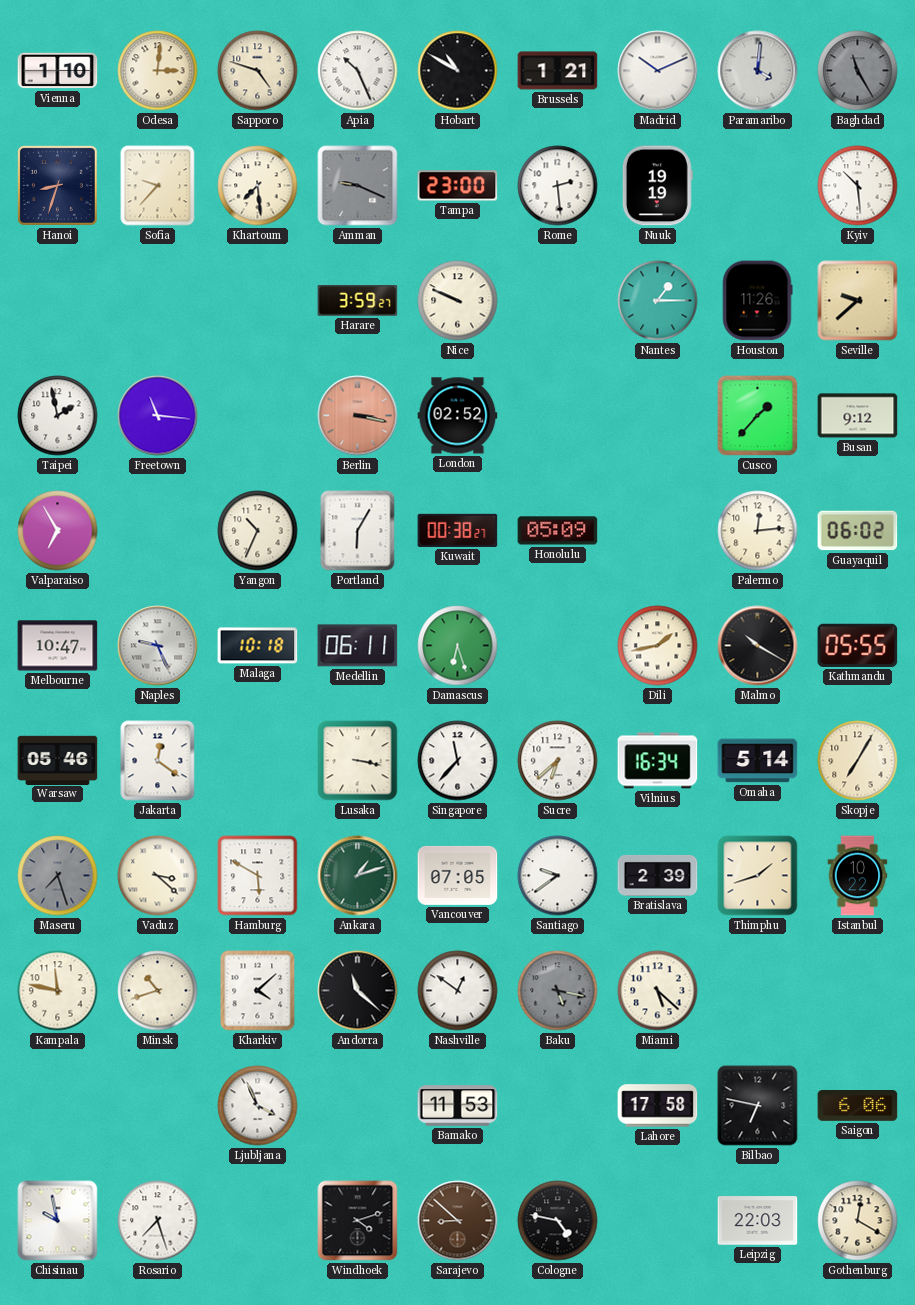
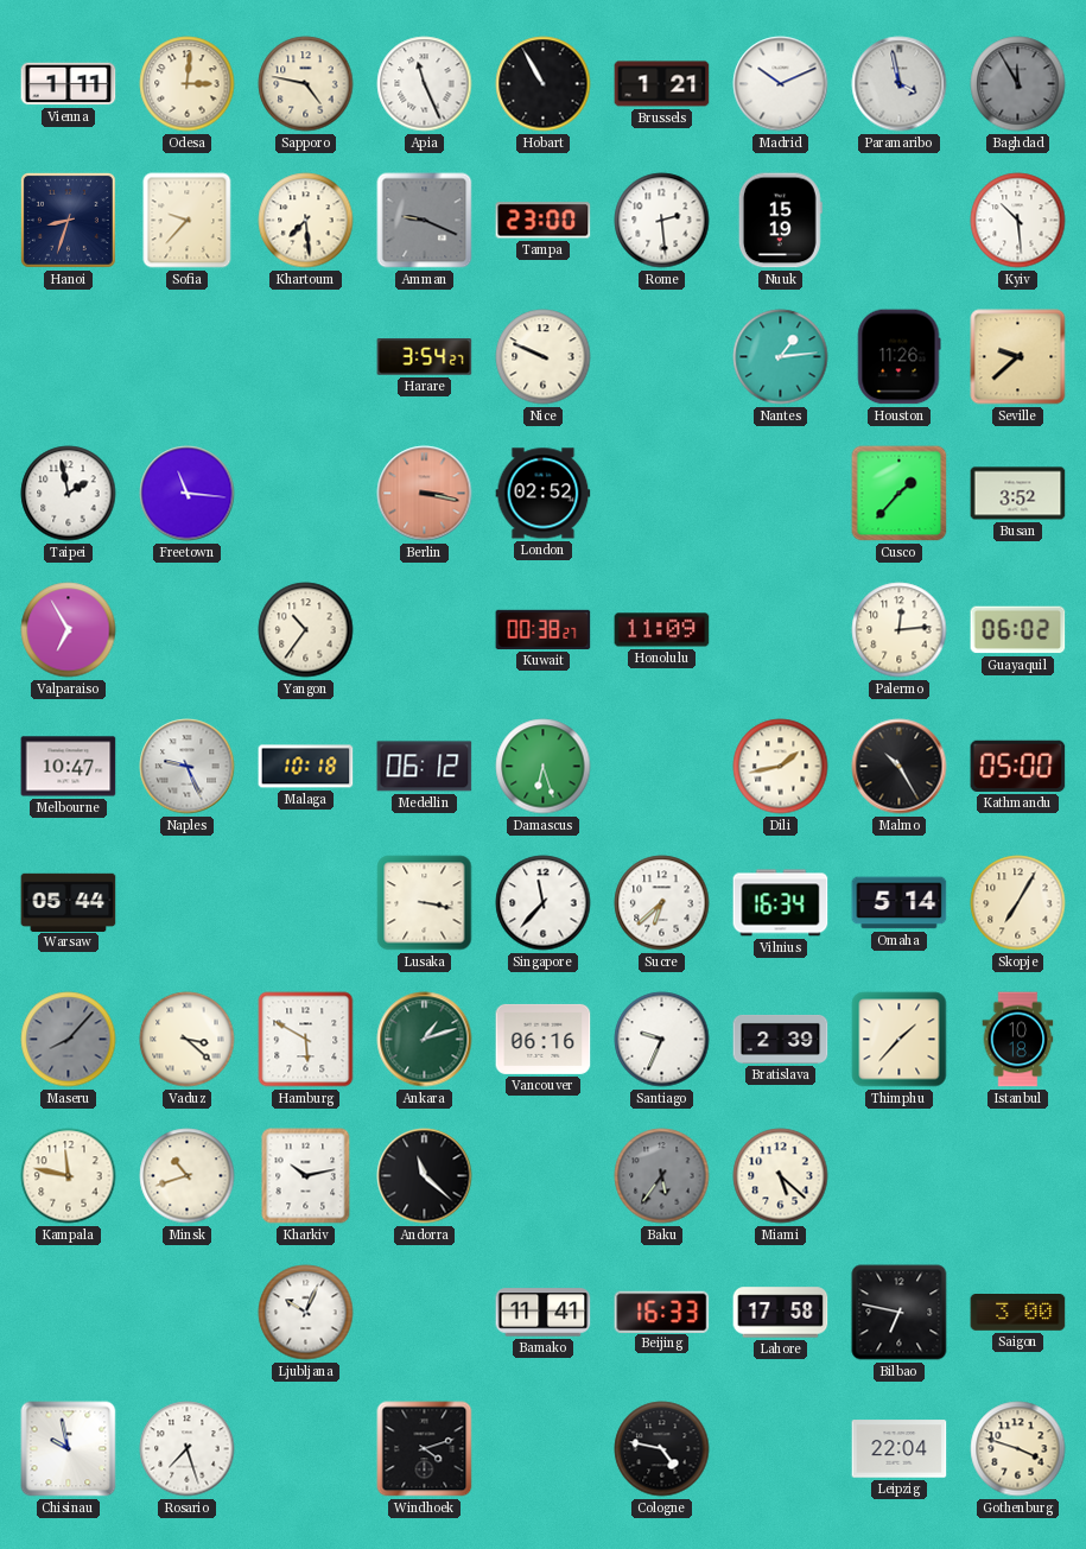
Vienna: 1:10 -> 1:11 (69, 84)
Sapporo: 4:48 -> 4:47 (306, 84)
Apia: 10:26 -> 11:26 (425, 84)
Hobart: 10:50 -> 10:55 (544, 84)
Paramaribo: 4:01 -> 3:58 (900, 84)
Baghdad: 11:25 -> 11:55 (1018, 84)
Nuuk: 19:19 -> 15:19 (780, 221)
Harare: 3:59 -> 3:54 (425, 357)
Nantes: 1:15 -> 1:14 (781, 357)
Busan: 9:12 -> 3:52 (1018, 494)
Yangon: 10:34 -> 10:36 (306, 630)
Portland: 6:05 -> none (358, 531)
Honolulu: 05:09 -> 11:09 (662, 630)
Medellin: 06:11 -> 06:12 (425, 767)
Malmo: 10:20 -> 10:25 (900, 767)
Kathmandu: 05:55 -> 05:00 (1018, 766)
Warsaw: 05:46 -> 05:44 (69, 902)
Jakarta: 12:21 -> none (158, 761)
Maseru: 7:27 -> 8:07 (69, 1040)
Vancouver: 07:05 -> 06:16 (544, 1039)
Santiago: 9:39 -> 9:34 (662, 1040)
Thimphu: 1:42 -> 1:37 (900, 1040)
Istanbul: 10:22 -> 10:18 (1018, 1040)
Kharkiv: 4:08 -> 10:13 (306, 1176)
Nashville: 12:51 -> none (458, 991)
Baku: 5:17 -> 5:36 (662, 1176)
Ljubljana: 3:56 -> 10:04 (306, 1313)
Bamako: 11:53 -> 11:41 (544, 1313)
Beijing: none -> 16:33 (662, 1312)
Saigon: 6:06 -> 3:00 (1018, 1313)
Sarajevo: 8:52 -> none (458, 1221)
Leipzig: 22:03 -> 22:04 (900, 1449)
Gothenburg: 12:20 -> 3:48 (1018, 1449)
